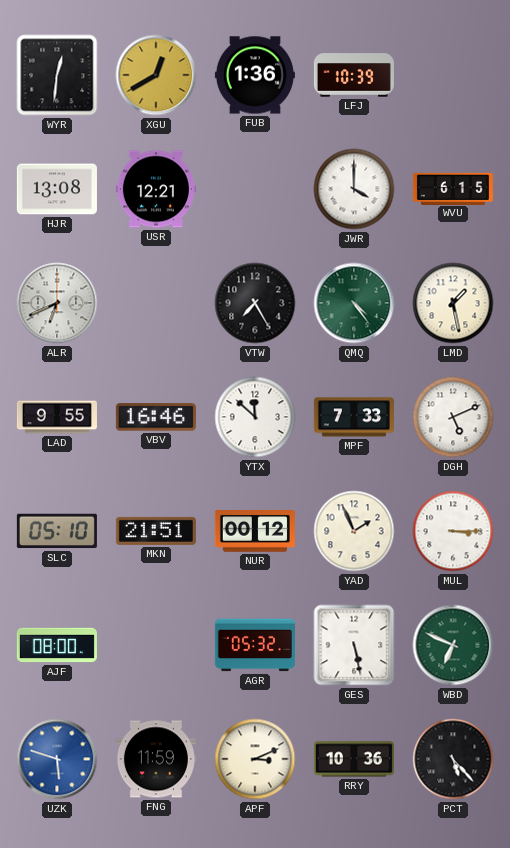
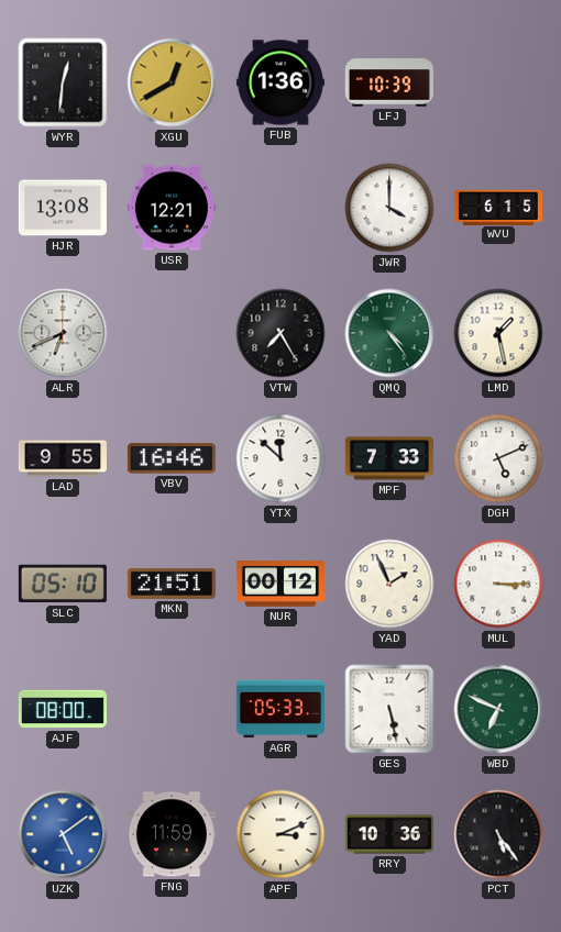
AGR: 05:32 -> 05:33 (280, 709)
UZK: 5:48 -> 5:09 (63, 834)
PCT: 5:23 -> 5:24 (498, 834)
